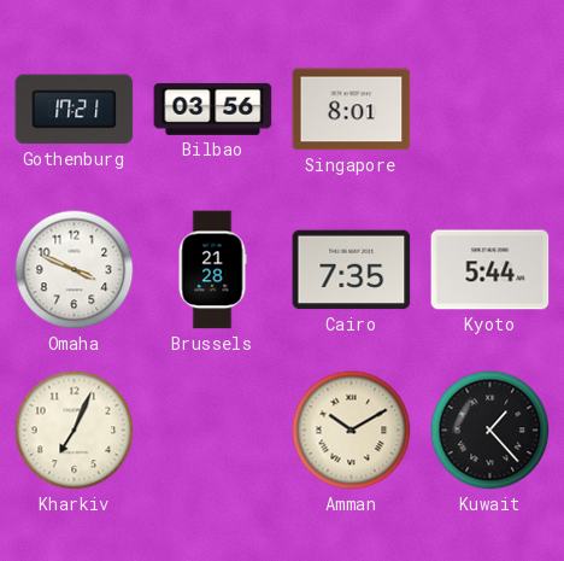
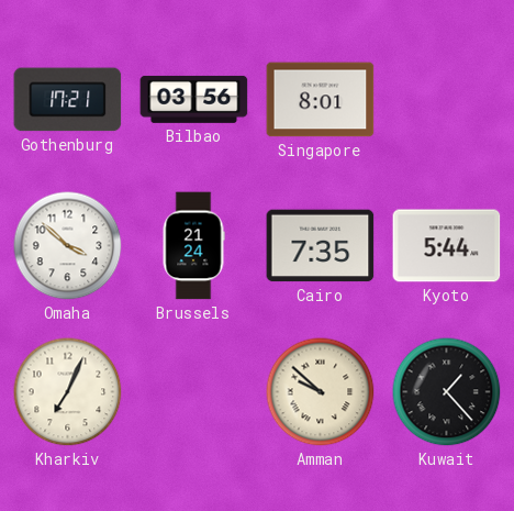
Omaha: 3:49 -> 3:52 (68, 246)
Brussels: 21:28 -> 21:24 (193, 246)
Amman: 10:10 -> 9:52 (321, 392)
